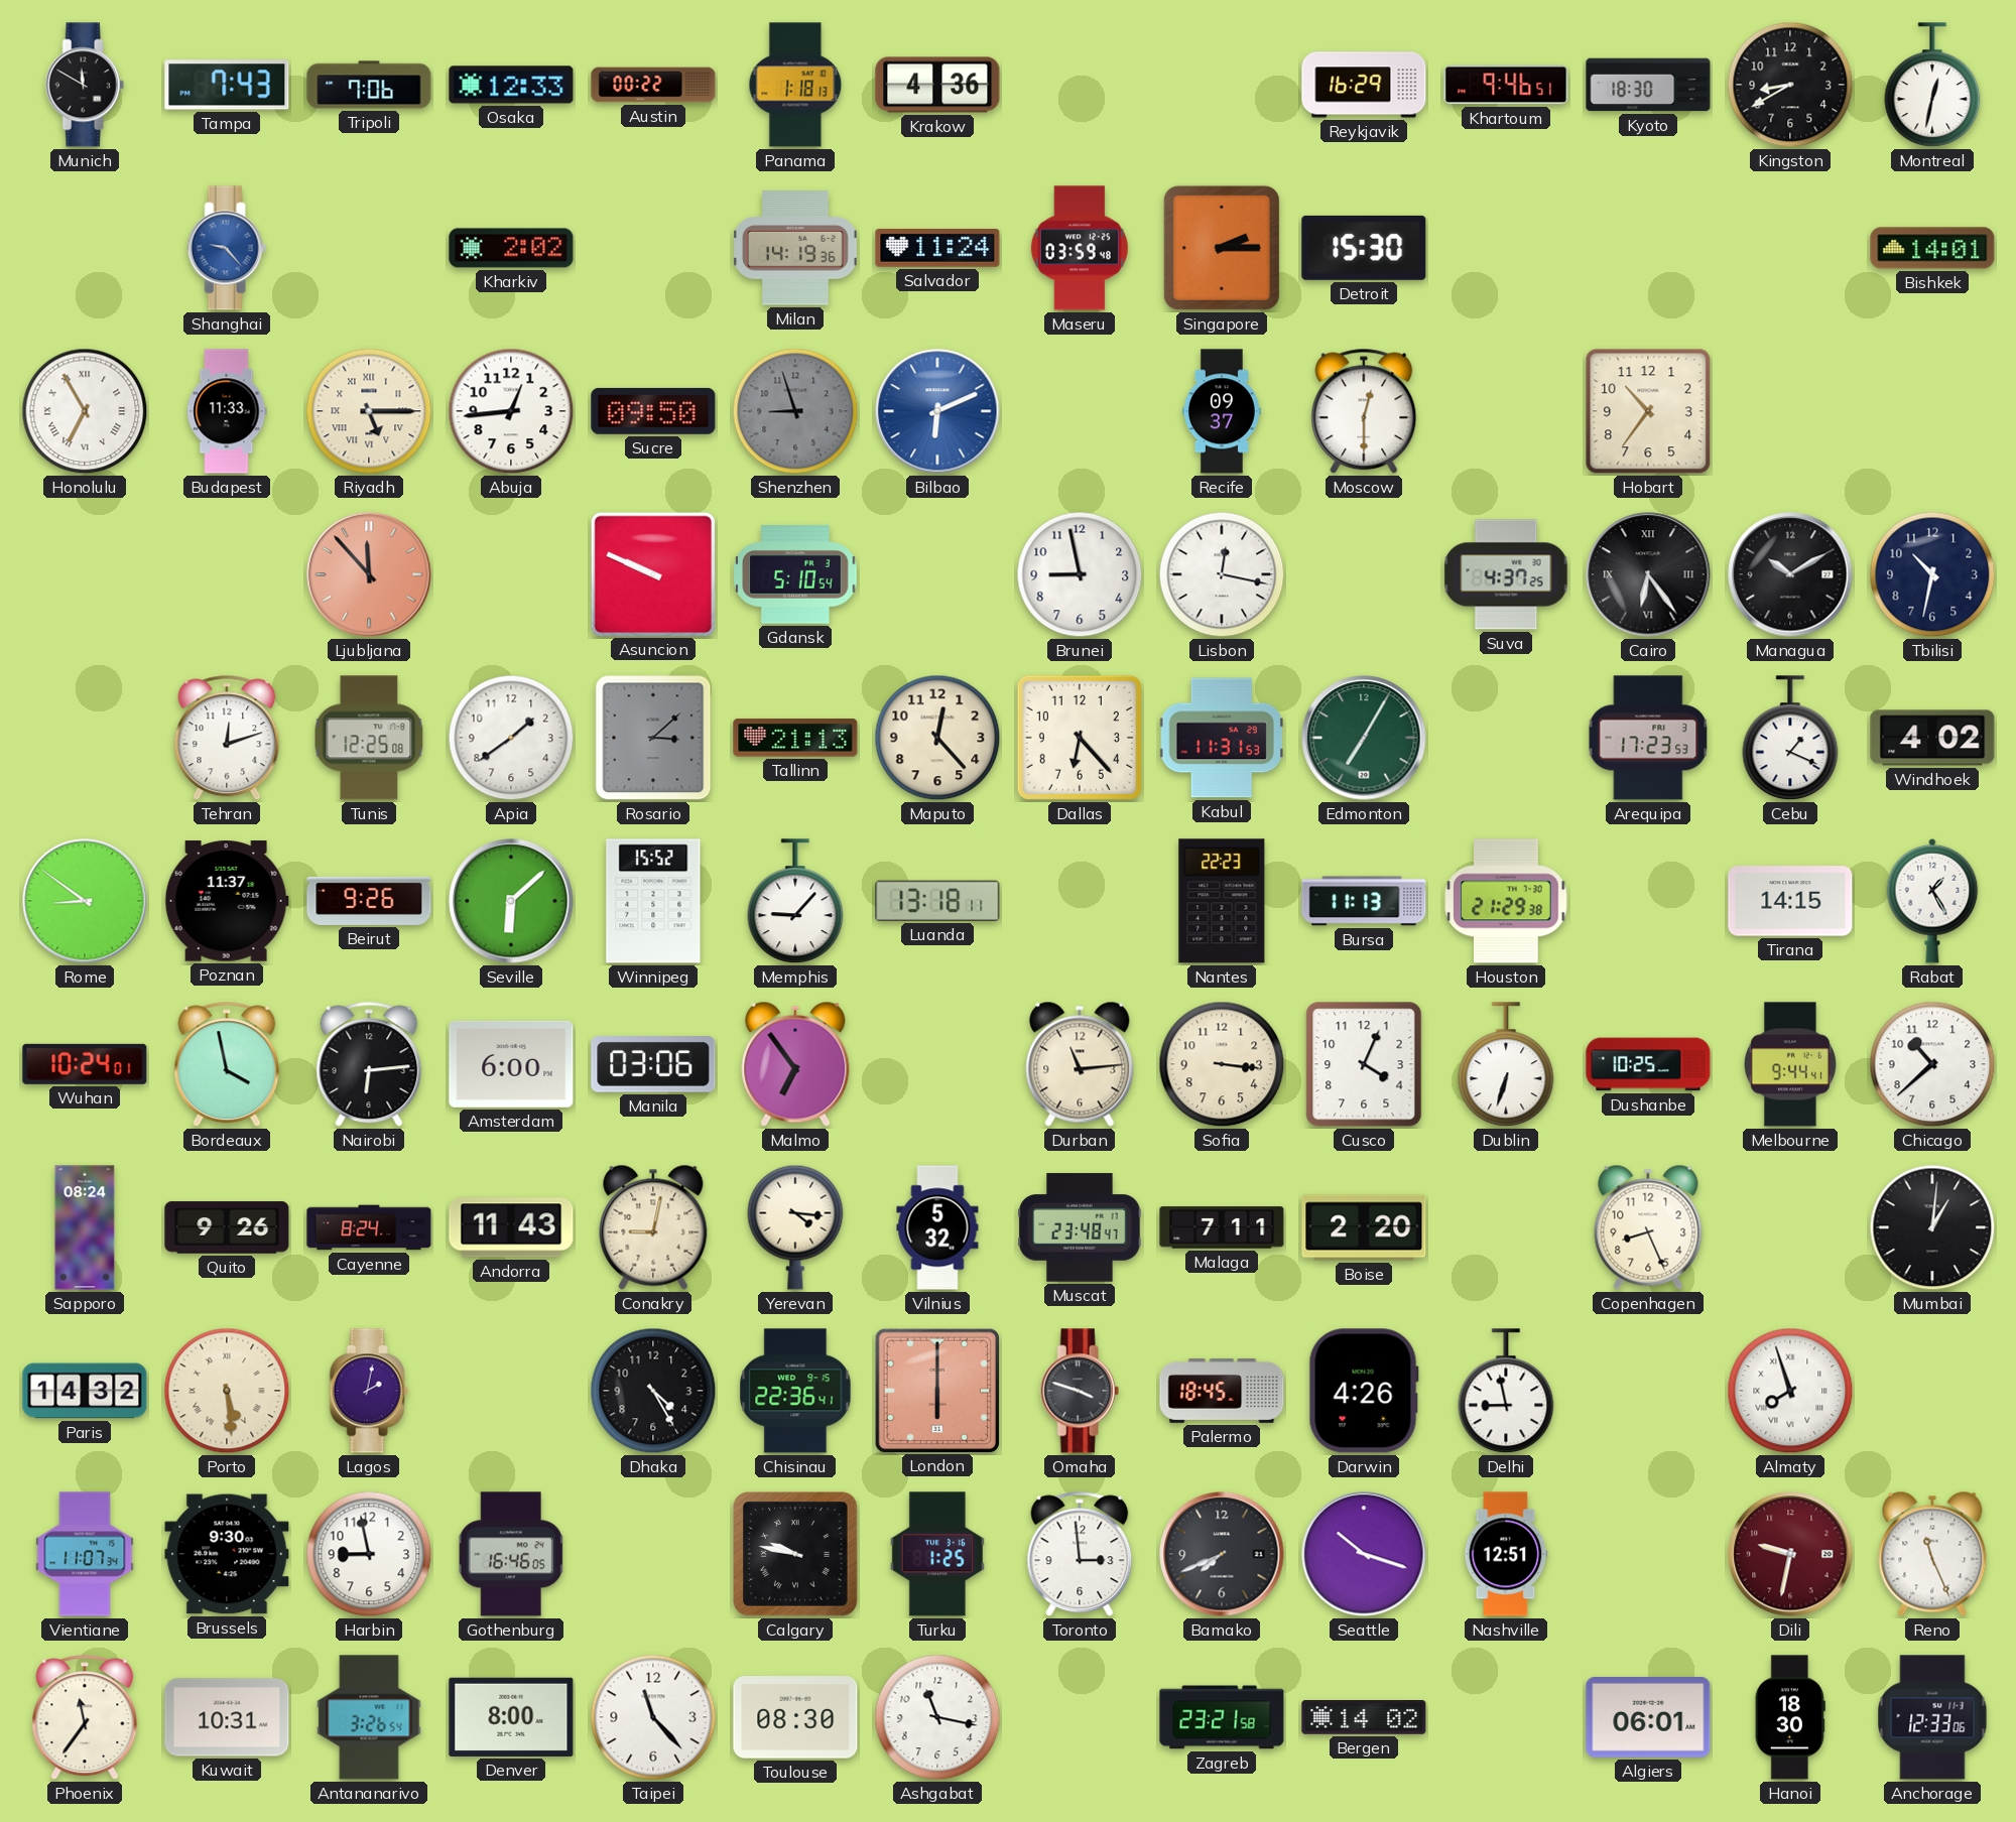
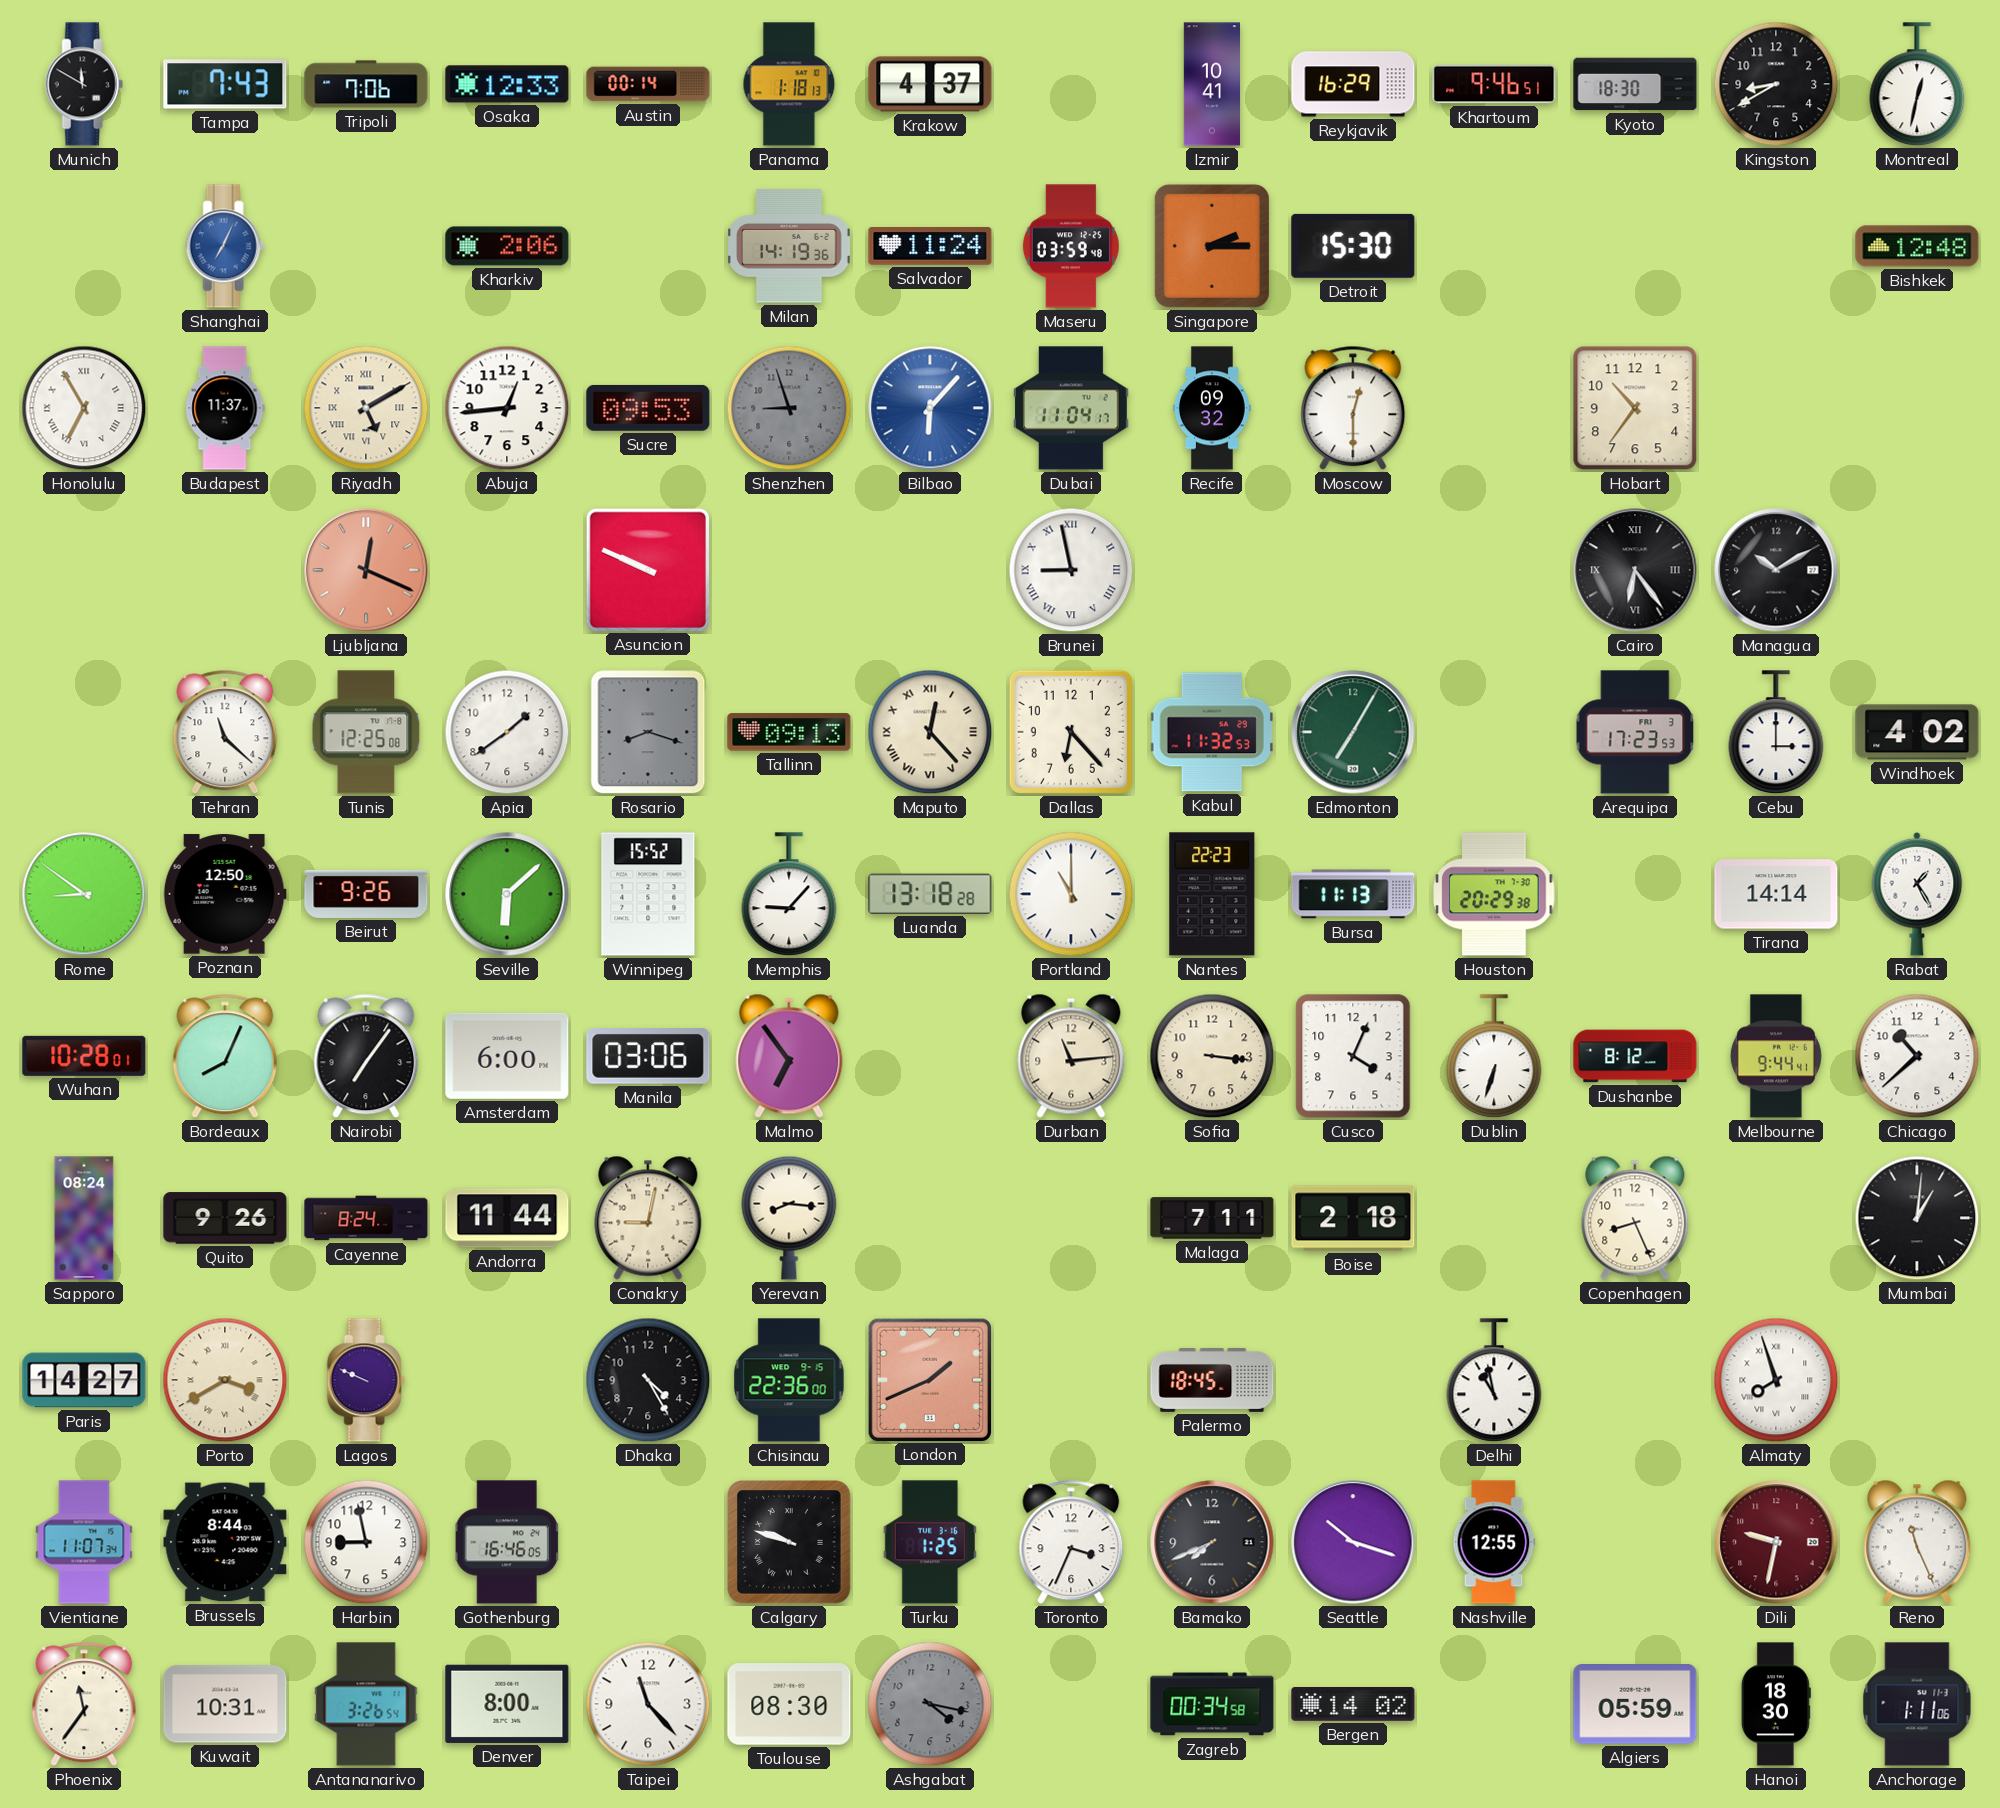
Austin: 00:22 -> 00:14 (648, 84)
Krakow: 4:36 -> 4:37 (930, 84)
Izmir: none -> 10:41 (1211, 84)
Shanghai: 9:23 -> 7:04 (225, 246)
Kharkiv: 2:02 -> 2:06 (507, 246)
Bishkek: 14:01 -> 12:48 (1917, 246)
Budapest: 11:33 -> 11:37 (225, 408)
Riyadh: 5:15 -> 5:10 (366, 408)
Sucre: 09:50 -> 09:53 (648, 408)
Bilbao: 6:11 -> 6:07 (930, 408)
Dubai: none -> 11:04 (1072, 408)
Recife: 09:37 -> 09:32 (1212, 408)
Ljubljana: 11:53 -> 12:19 (366, 570)
Gdansk: 5:10 -> none (795, 575)
Brunei numerals: Arabic -> Roman (1071, 570)
Lisbon: 12:17 -> none (1222, 574)
Suva: 4:37 -> none (1506, 574)
Tbilisi: 10:32 -> none (1932, 574)
Tehran: 12:12 -> 11:22 (225, 732)
Rosario: 3:08 -> 8:18 (648, 732)
Tallinn: 21:13 -> 09:13 (789, 732)
Maputo numerals: Arabic -> Roman (930, 732)
Kabul: 11:31 -> 11:32 (1212, 732)
Cebu: 1:19 -> 3:00 (1776, 733)
Poznan: 11:37 -> 12:50 (225, 894)
Luanda: 13:18:11 -> 13:18:28 (930, 894)
Portland: none -> 11:00 (1071, 894)
Houston: 21:29 -> 20:29 (1494, 894)
Tirana: 14:15 -> 14:14 (1776, 894)
Wuhan: 10:24 -> 10:28 (84, 1056)
Bordeaux: 3:58 -> 8:04 (225, 1056)
Nairobi: 6:14 -> 7:06 (366, 1056)
Dushanbe: 10:25 -> 8:12 (1635, 1056)
Andorra: 11:43 -> 11:44 (507, 1218)
Yerevan: 4:16 -> 8:16 (789, 1218)
Vilnius: 5:32 -> none (937, 1227)
Muscat: 23:48 -> none (1080, 1227)
Boise: 2:20 -> 2:18 (1353, 1218)
Paris: 14:32 -> 14:27 (84, 1380)
Porto: 5:29 -> 3:40 (225, 1380)
Lagos: 2:02 -> 9:49 (366, 1380)
Chisinau: 22:36:41 -> 22:36:00 (789, 1380)
London: 6:00 -> 1:41 (929, 1379)
Omaha: 3:48 -> none (1080, 1391)
Darwin: 4:26 -> none (1364, 1391)
Delhi: 8:58 -> 10:58 (1494, 1381)
Brussels: 9:30 -> 8:44 (225, 1542)
Calgary: 9:47 -> 9:48 (789, 1542)
Toronto: 2:59 -> 3:34 (1071, 1542)
Nashville: 12:51 -> 12:55 (1494, 1542)
Ashgabat: 11:17 -> 4:17 (930, 1704)
Ashgabat dial: white -> grey (930, 1704)
Zagreb: 23:21 -> 00:34 (1212, 1704)
Algiers: 06:01 -> 05:59 (1635, 1705)
Anchorage: 12:33 -> 1:11 (1917, 1704)
